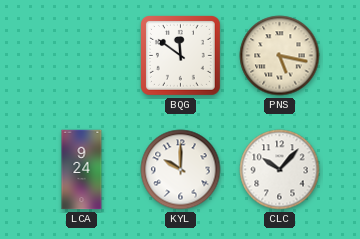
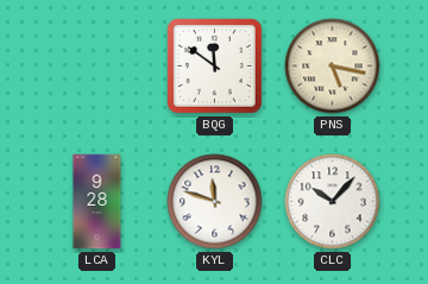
LCA: 9:24 -> 9:28 (97, 202)
KYL: 10:00 -> 11:48 (215, 202)
